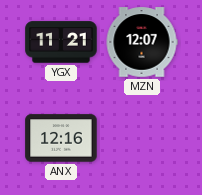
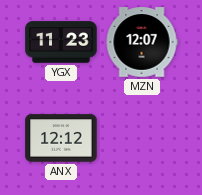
YGX: 11:21 -> 11:23 (61, 42)
ANX: 12:16 -> 12:12 (61, 138)
